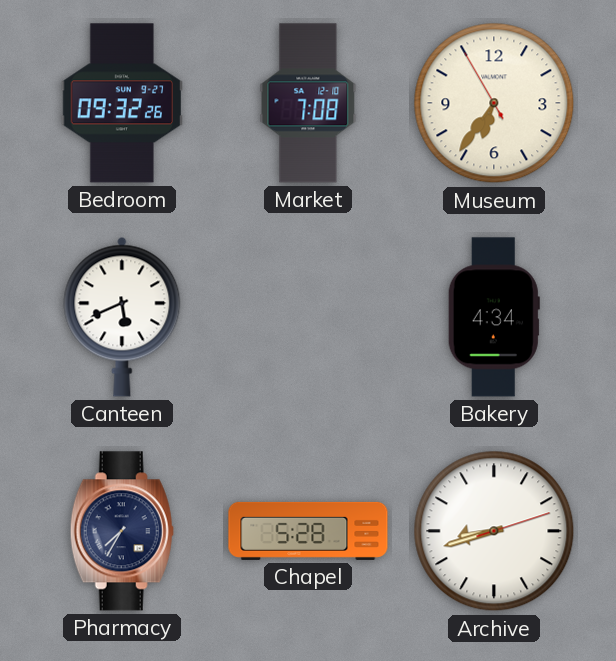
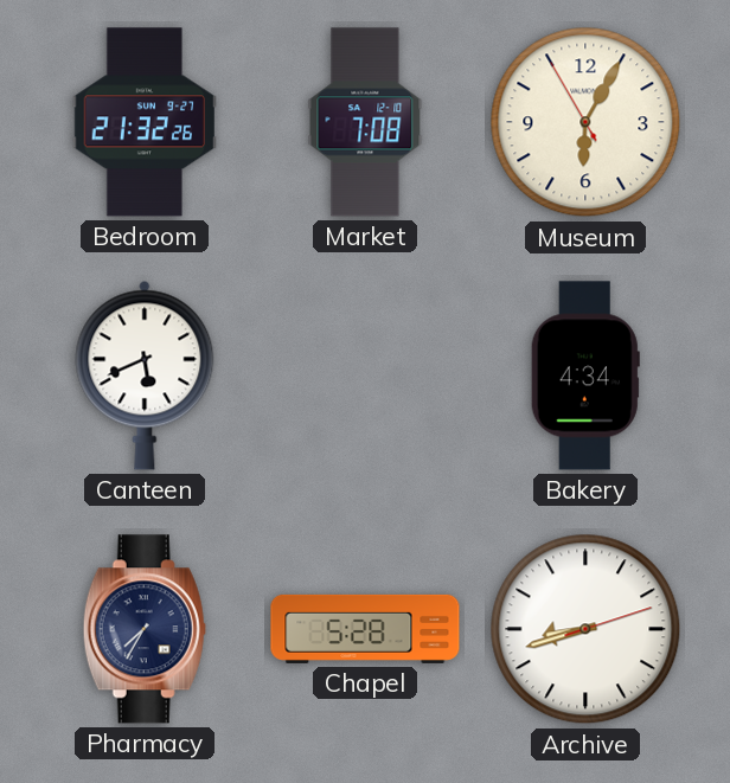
Bedroom: 09:32 -> 21:32 (143, 122)
Museum: 6:35 -> 6:04 (585, 122)
